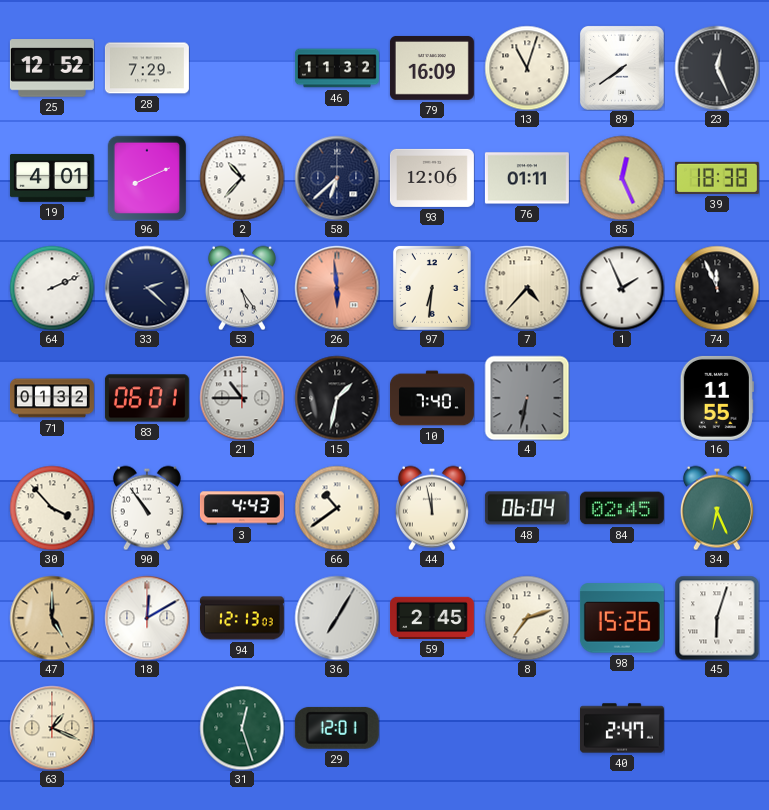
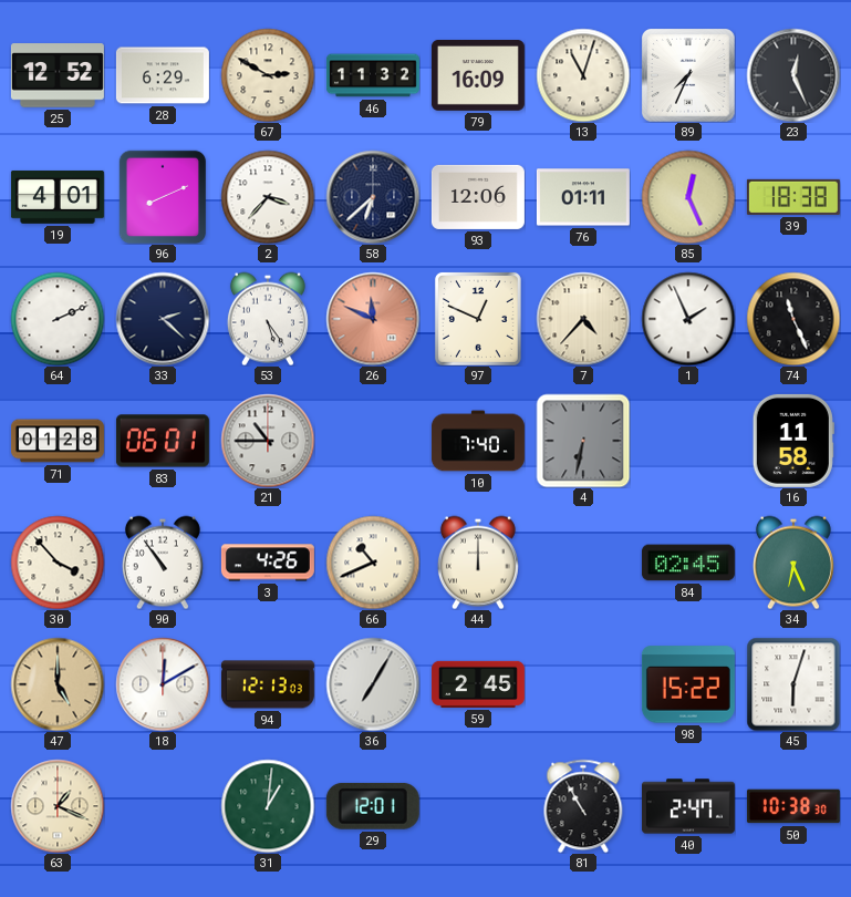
28: 7:29 -> 6:29 (163, 75)
67: none -> 2:50 (268, 75)
89: 7:39 -> 7:34 (688, 75)
2: 10:37 -> 3:37 (268, 197)
26: 5:59 -> 11:49 (373, 319)
97: 6:31 -> 12:49 (478, 319)
74: 11:56 -> 11:26 (793, 319)
71: 01:32 -> 01:28 (58, 441)
15: 1:32 -> none (337, 398)
16: 11:55 -> 11:58 (793, 441)
3: 4:43 -> 4:26 (268, 563)
66: 10:39 -> 10:41 (373, 563)
44: 11:58 -> 12:00 (478, 563)
48: 06:04 -> none (527, 508)
8: 7:12 -> none (527, 618)
98: 15:26 -> 15:22 (688, 684)
31: 12:27 -> 1:01 (268, 806)
81: none -> 10:55 (583, 806)
50: none -> 10:38 (793, 806)
